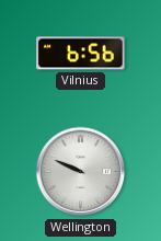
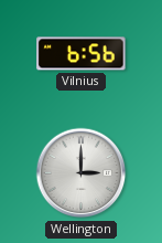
Wellington: 9:49 -> 3:00 (82, 173)
